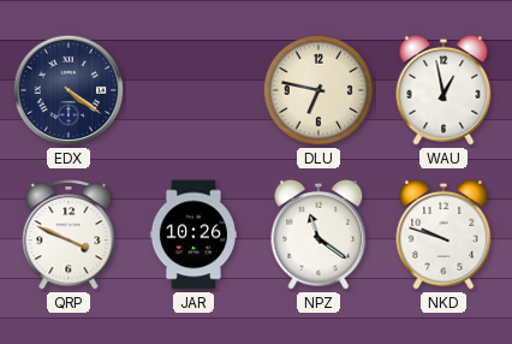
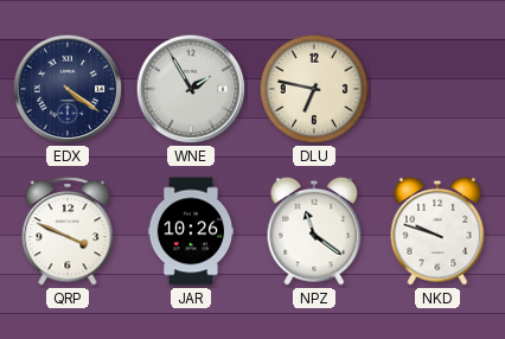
WNE: none -> 1:55 (191, 89)
WAU: 12:58 -> none (443, 90)
